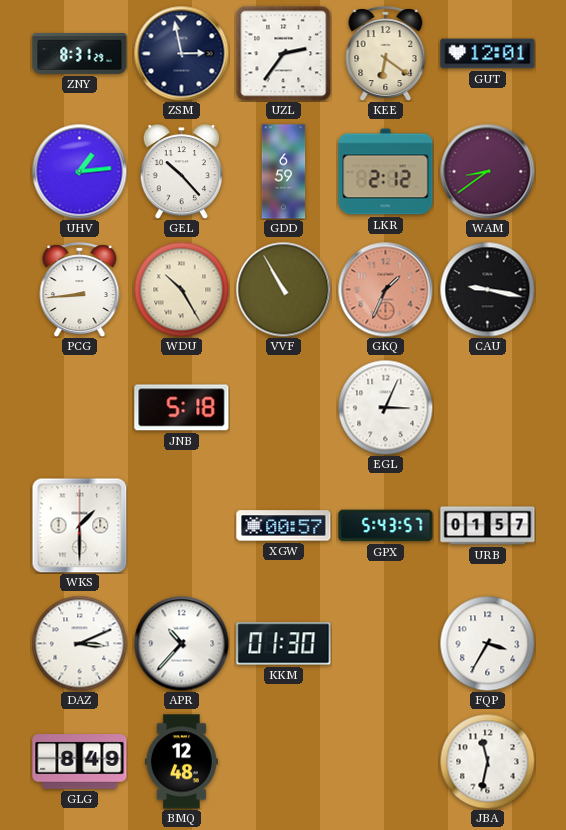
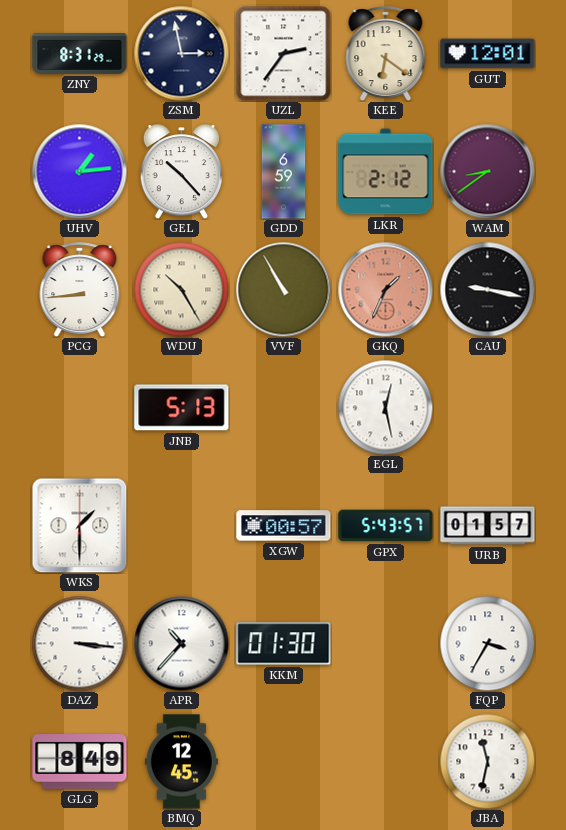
JNB: 5:18 -> 5:13 (182, 408)
EGL: 3:04 -> 12:28 (385, 407)
DAZ: 3:11 -> 3:16 (79, 643)
BMQ: 12:48 -> 12:45 (181, 762)
